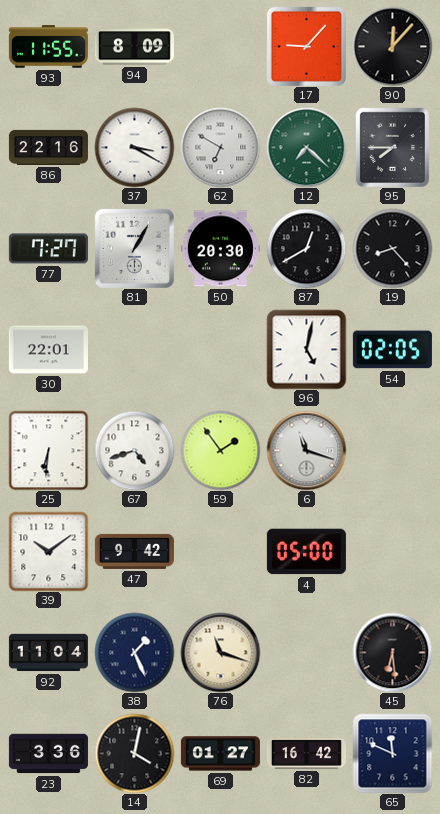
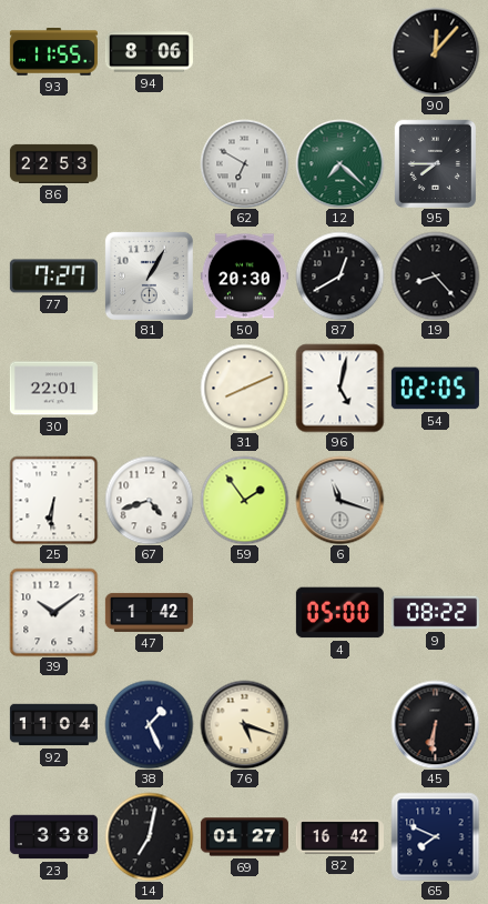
94: 8:09 -> 8:06 (149, 52)
17: 9:07 -> none (306, 46)
86: 22:16 -> 22:53 (53, 163)
37: 3:20 -> none (134, 147)
31: none -> 8:11 (244, 388)
47: 9:42 -> 1:42 (149, 612)
9: none -> 08:22 (435, 613)
76: 11:18 -> 5:18 (244, 724)
45: 6:29 -> 6:31 (435, 724)
23: 3:36 -> 3:38 (53, 837)
14: 4:02 -> 7:02 (149, 836)
65: 11:49 -> 7:49 (435, 836)
